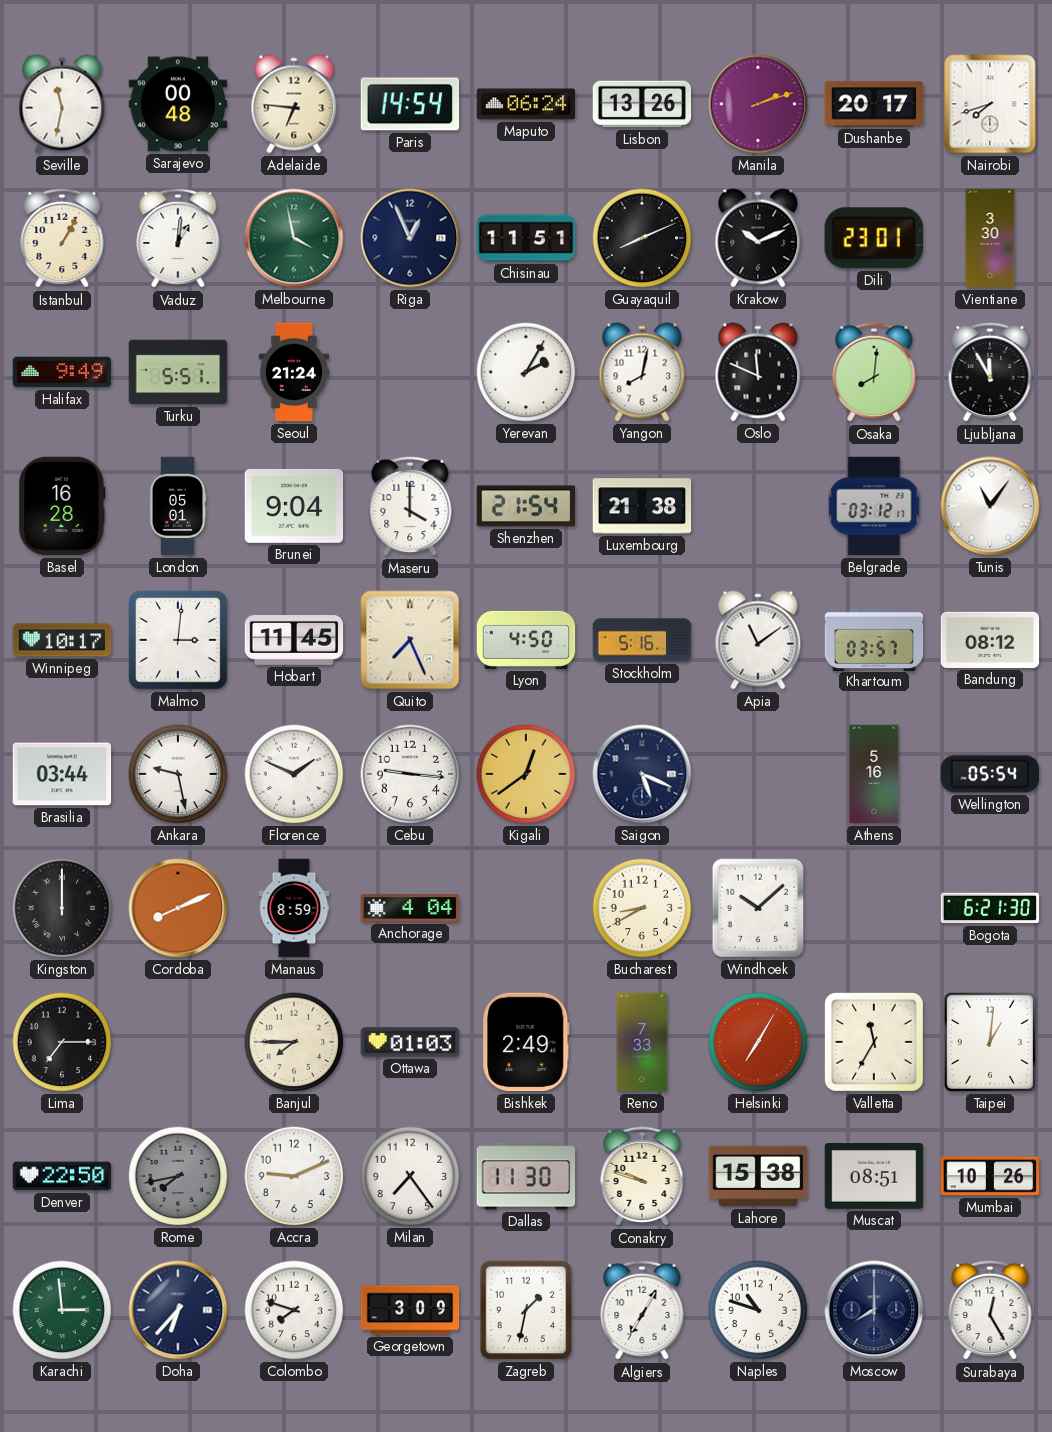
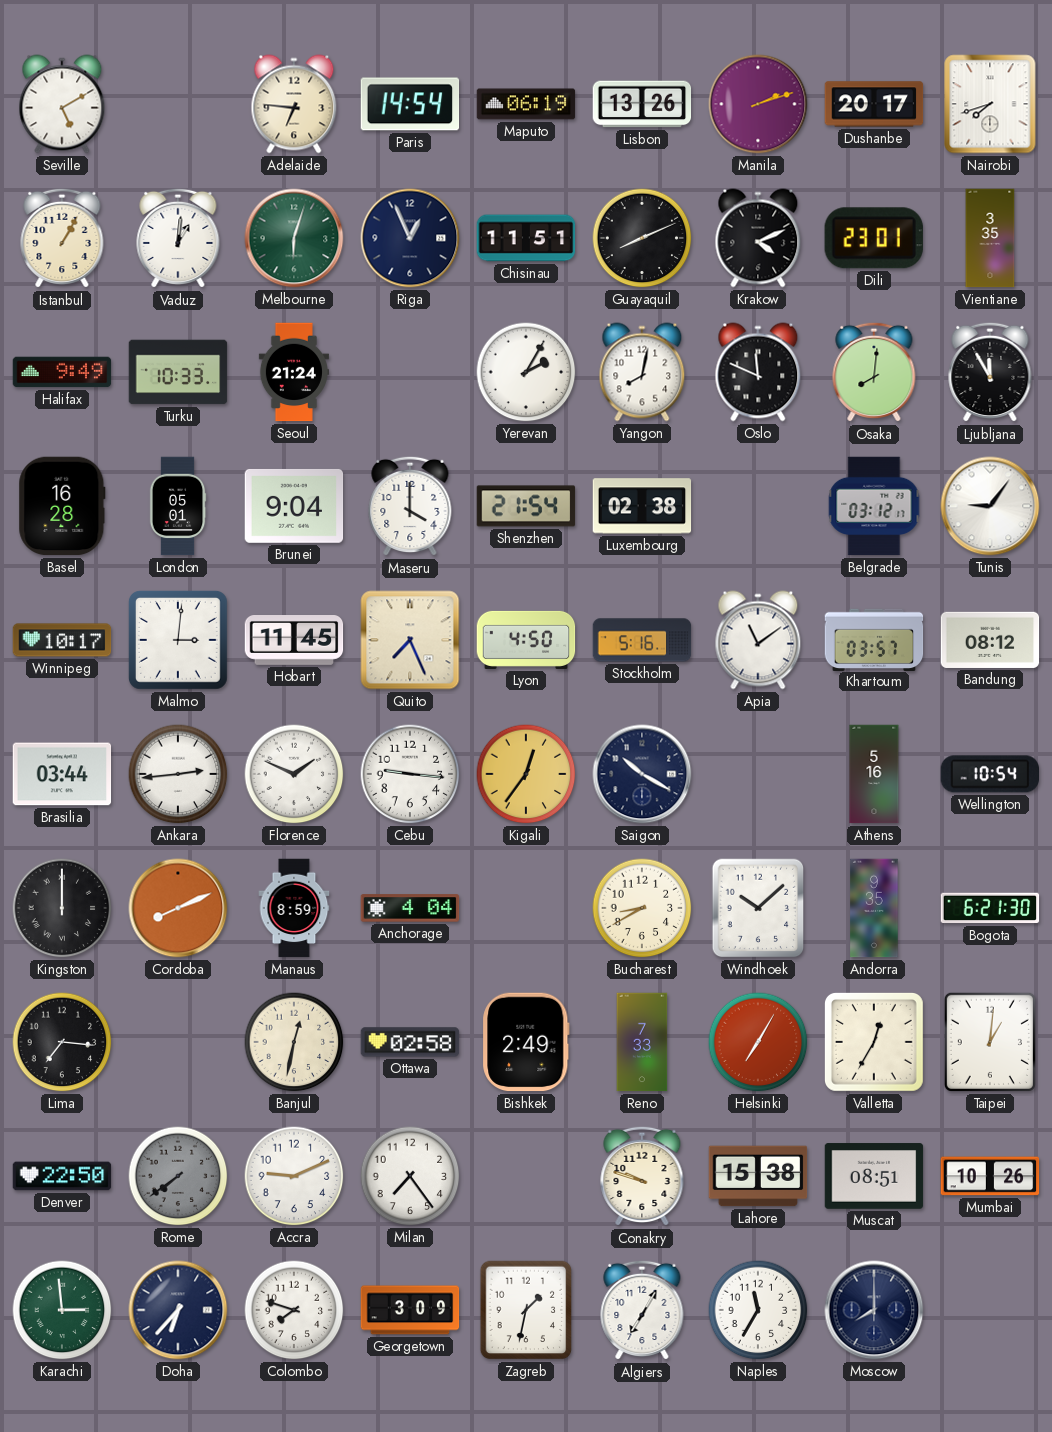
Seville: 11:32 -> 5:10 (62, 104)
Sarajevo: 00:48 -> none (178, 104)
Maputo: 06:24 -> 06:19 (526, 104)
Melbourne: 3:58 -> 6:03 (294, 238)
Krakow: 10:11 -> 4:11 (758, 238)
Vientiane: 3:30 -> 3:35 (990, 238)
Turku: 5:51 -> 10:33 (178, 372)
Luxembourg: 21:38 -> 02:38 (642, 506)
Tunis: 11:06 -> 9:06 (990, 506)
Ankara: 9:28 -> 2:44 (178, 774)
Kigali: 12:39 -> 12:36 (526, 774)
Saigon: 5:19 -> 10:20 (642, 774)
Wellington: 05:54 -> 10:54 (989, 774)
Andorra: none -> 9:35 (874, 908)
Lima: 7:15 -> 7:16 (62, 1042)
Banjul: 7:45 -> 12:32 (294, 1042)
Ottawa: 01:03 -> 02:58 (410, 1042)
Valletta: 11:35 -> 12:35 (874, 1042)
Rome: 7:43 -> 7:39 (178, 1176)
Dallas: 11:30 -> none (526, 1176)
Naples: 10:48 -> 11:35 (758, 1310)
Surabaya: 12:25 -> none (990, 1310)
